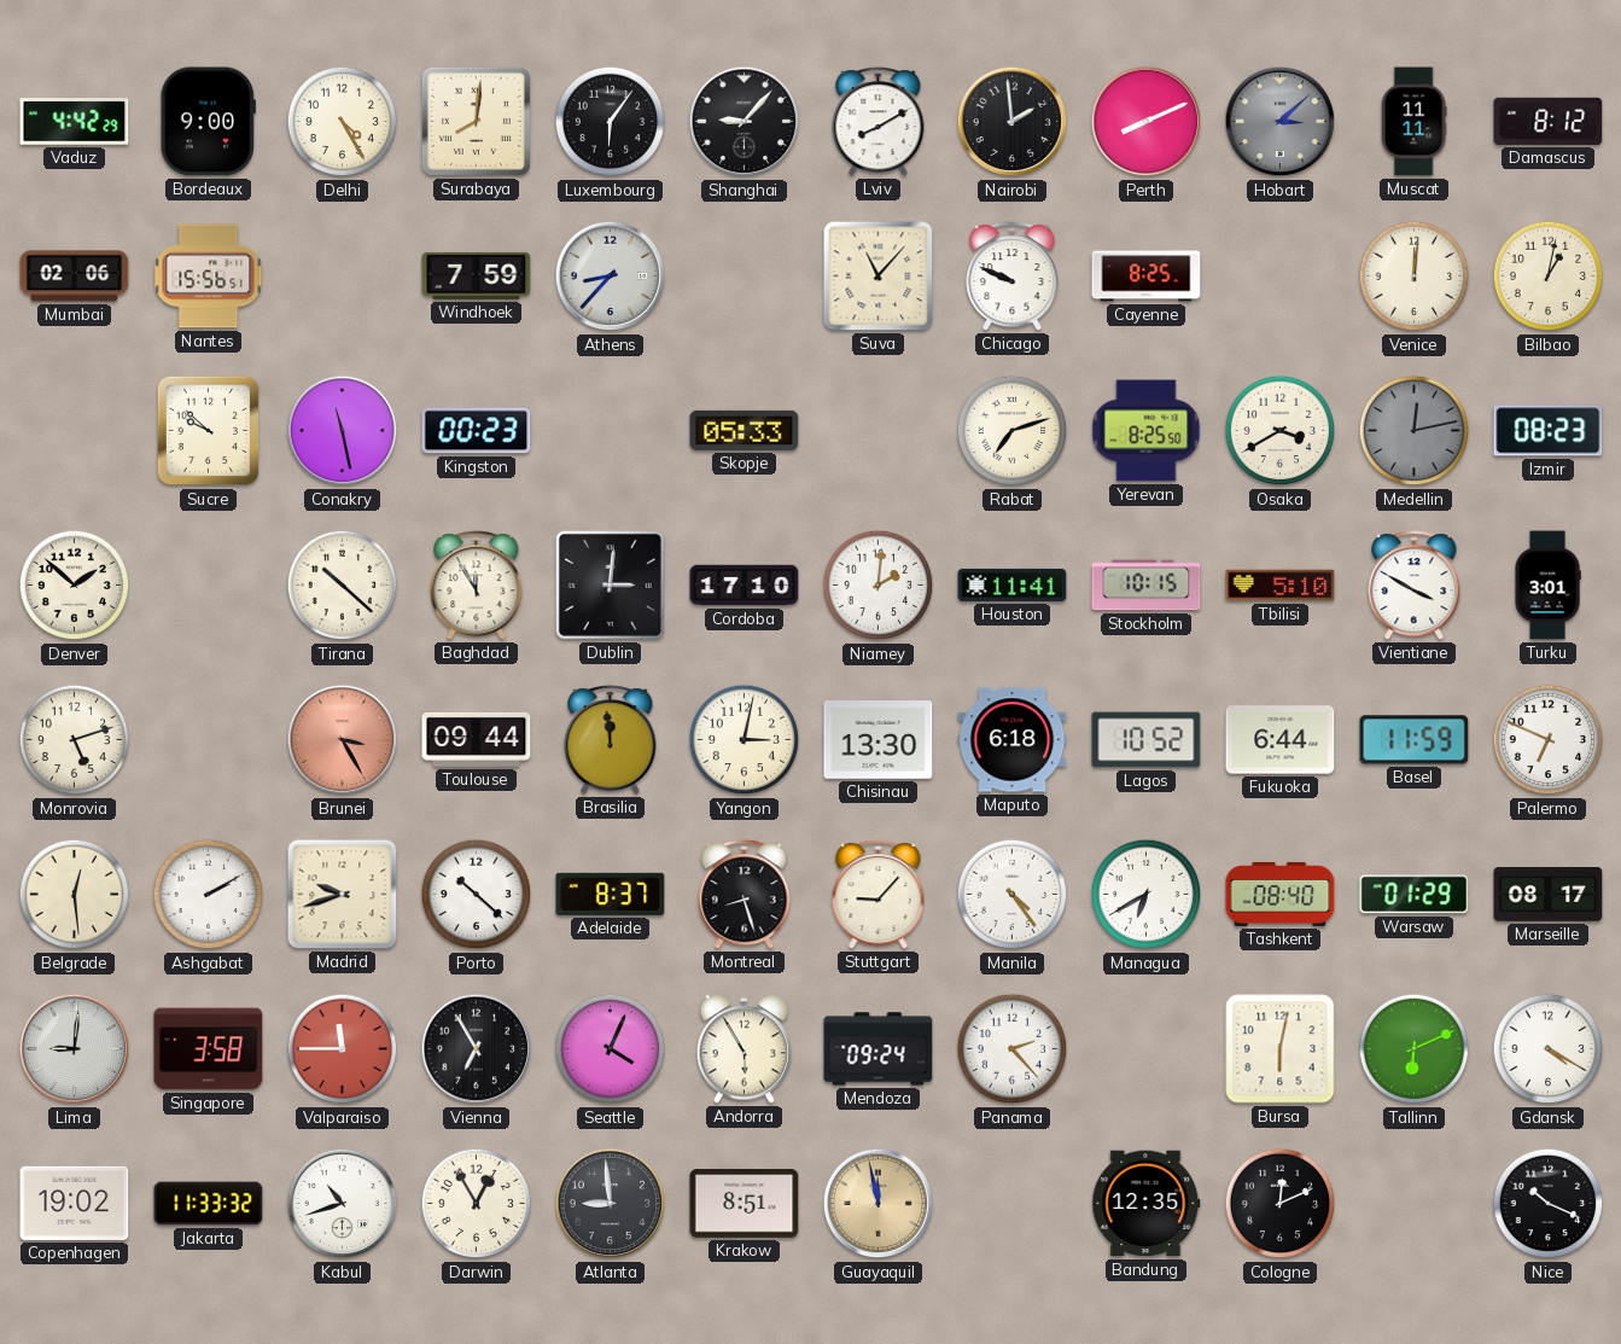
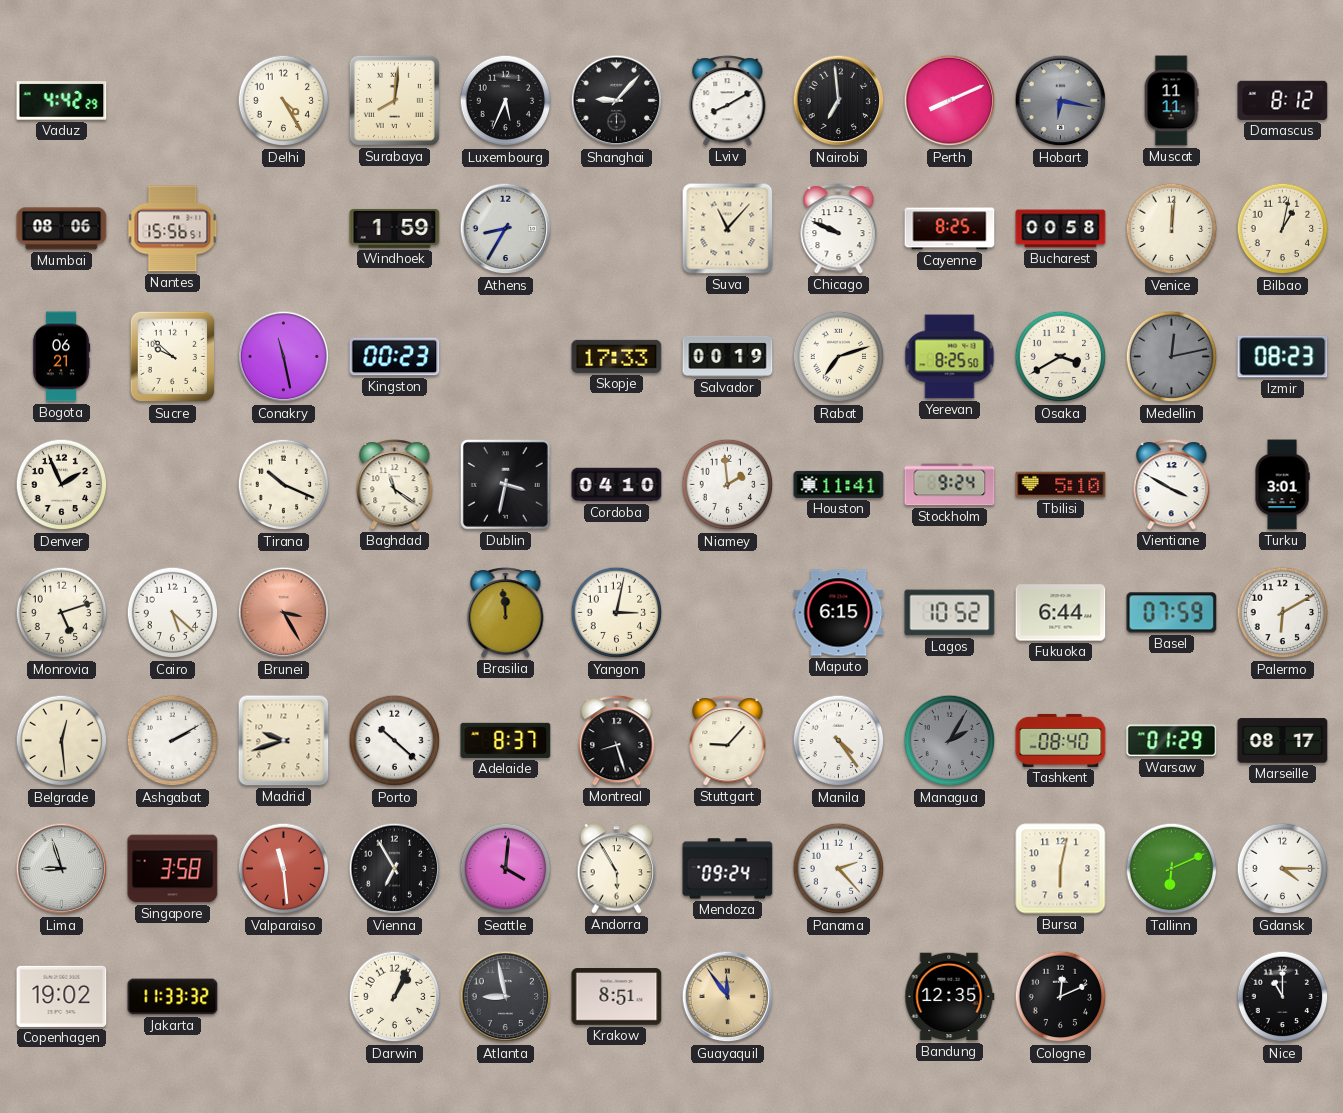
Bordeaux: 9:00 -> none (208, 122)
Luxembourg: 6:06 -> 5:34 (506, 101)
Nairobi: 1:59 -> 6:59 (839, 101)
Hobart: 3:08 -> 6:17 (1061, 101)
Mumbai: 02:06 -> 08:06 (62, 229)
Windhoek: 7:59 -> 1:59 (395, 228)
Athens: 8:37 -> 8:35 (506, 229)
Bucharest: none -> 00:58 (1061, 229)
Bogota: none -> 06:21 (61, 357)
Skopje: 05:33 -> 17:33 (617, 356)
Salvador: none -> 00:19 (728, 356)
Denver: 1:52 -> 1:56 (62, 485)
Tirana: 10:22 -> 10:19 (284, 485)
Baghdad: 11:55 -> 11:21 (395, 485)
Dublin: 3:01 -> 3:32 (505, 484)
Cordoba: 17:10 -> 04:10 (617, 485)
Niamey: 2:01 -> 1:59 (728, 485)
Stockholm: 10:15 -> 9:24 (950, 485)
Cairo: none -> 5:22 (173, 613)
Toulouse: 09:44 -> none (477, 739)
Chisinau: 13:30 -> none (879, 740)
Maputo: 6:18 -> 6:15 (839, 613)
Basel: 11:59 -> 07:59 (1172, 613)
Palermo: 6:49 -> 6:10 (1283, 613)
Managua: 6:40 -> 2:05 (950, 741)
Managua dial: white -> grey (950, 741)
Lima: 9:01 -> 8:57 (62, 869)
Valparaiso: 11:45 -> 11:29 (284, 869)
Seattle: 4:04 -> 4:01 (506, 869)
Gdansk: 4:20 -> 4:15 (1283, 869)
Kabul: 10:42 -> none (343, 1204)
Darwin: 12:55 -> 1:04 (395, 997)
Atlanta: 8:59 -> 8:58 (506, 997)
Guayaquil: 11:58 -> 11:54 (728, 997)
Nice: 10:19 -> 11:00 (1283, 997)
